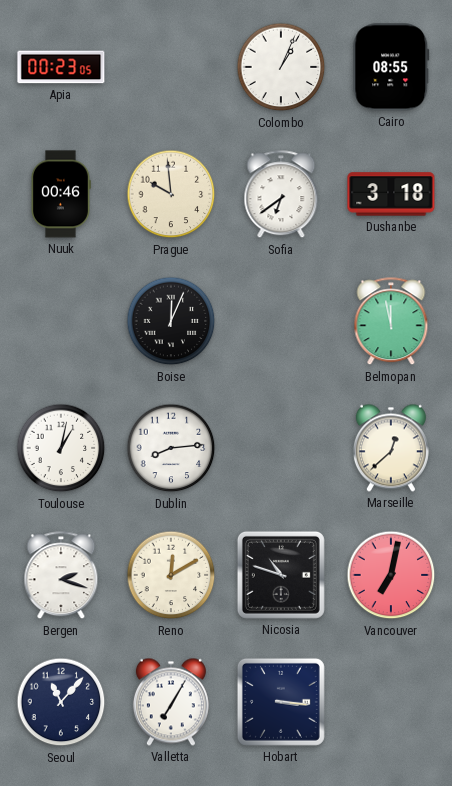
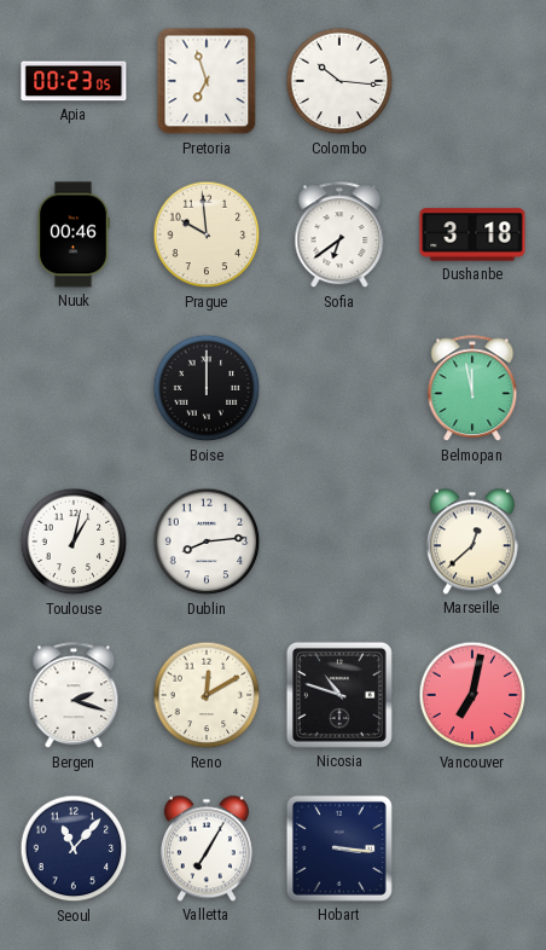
Pretoria: none -> 6:57 (207, 81)
Colombo: 1:04 -> 10:16 (339, 81)
Cairo: 08:55 -> none (391, 67)
Boise: 12:04 -> 12:00 (207, 388)
